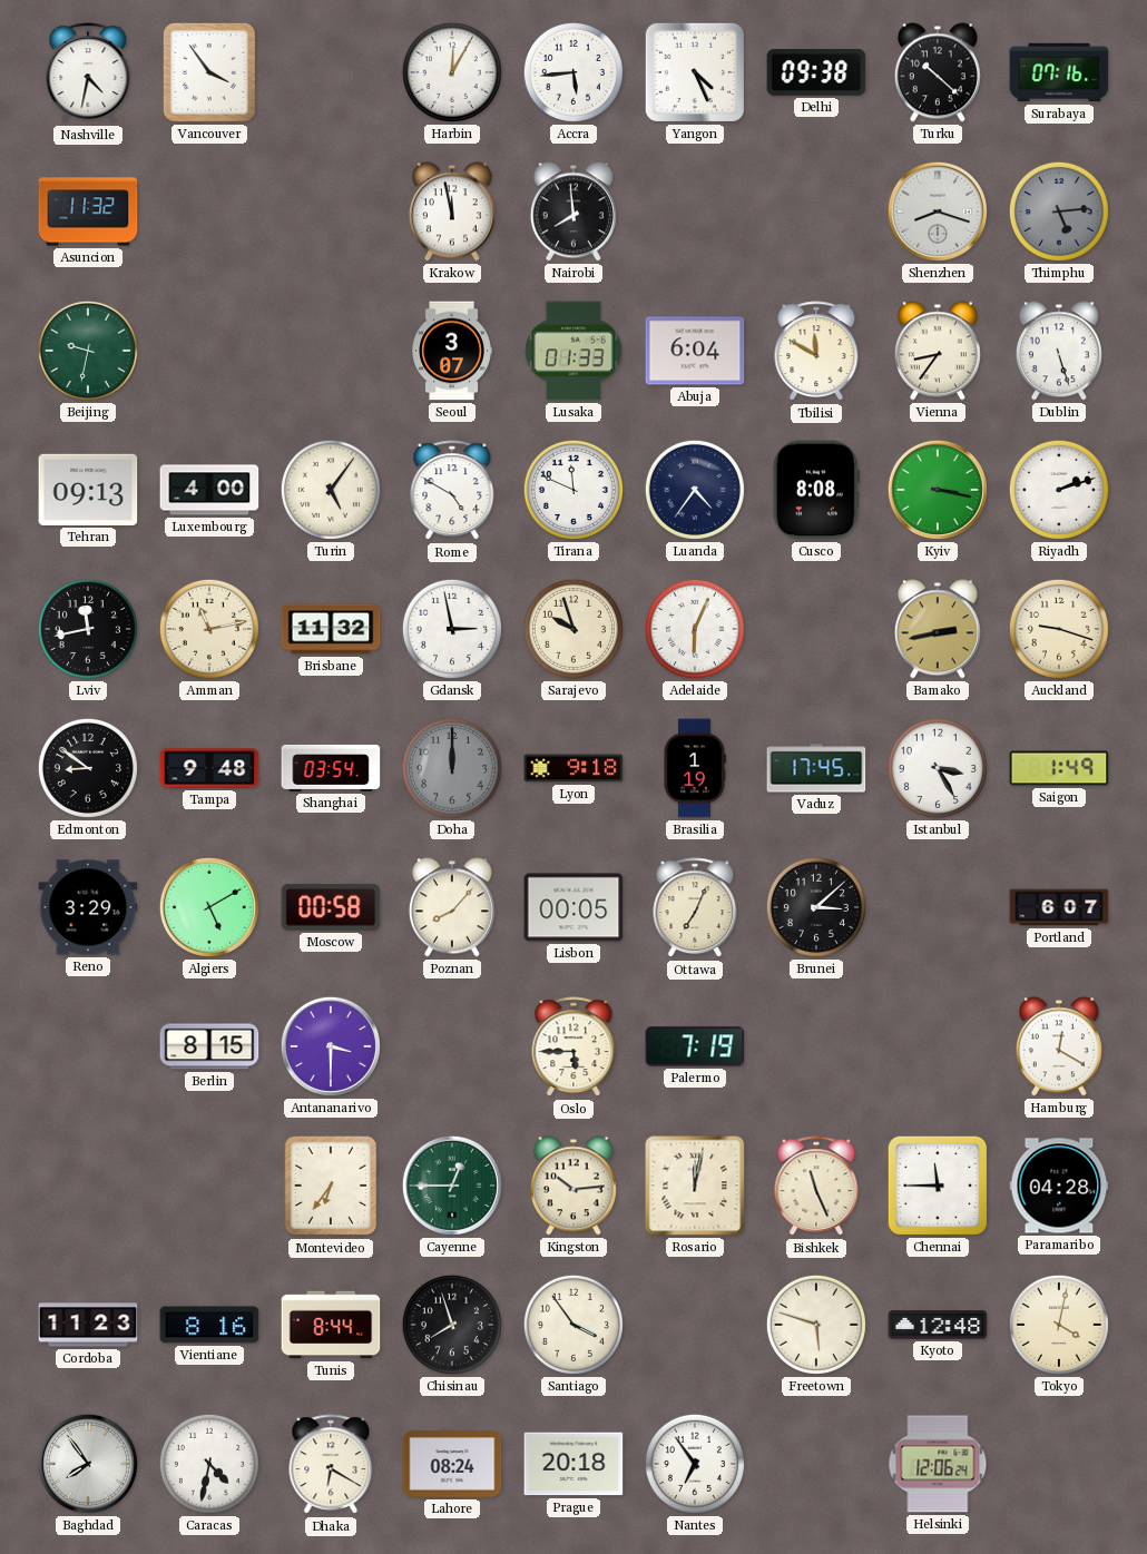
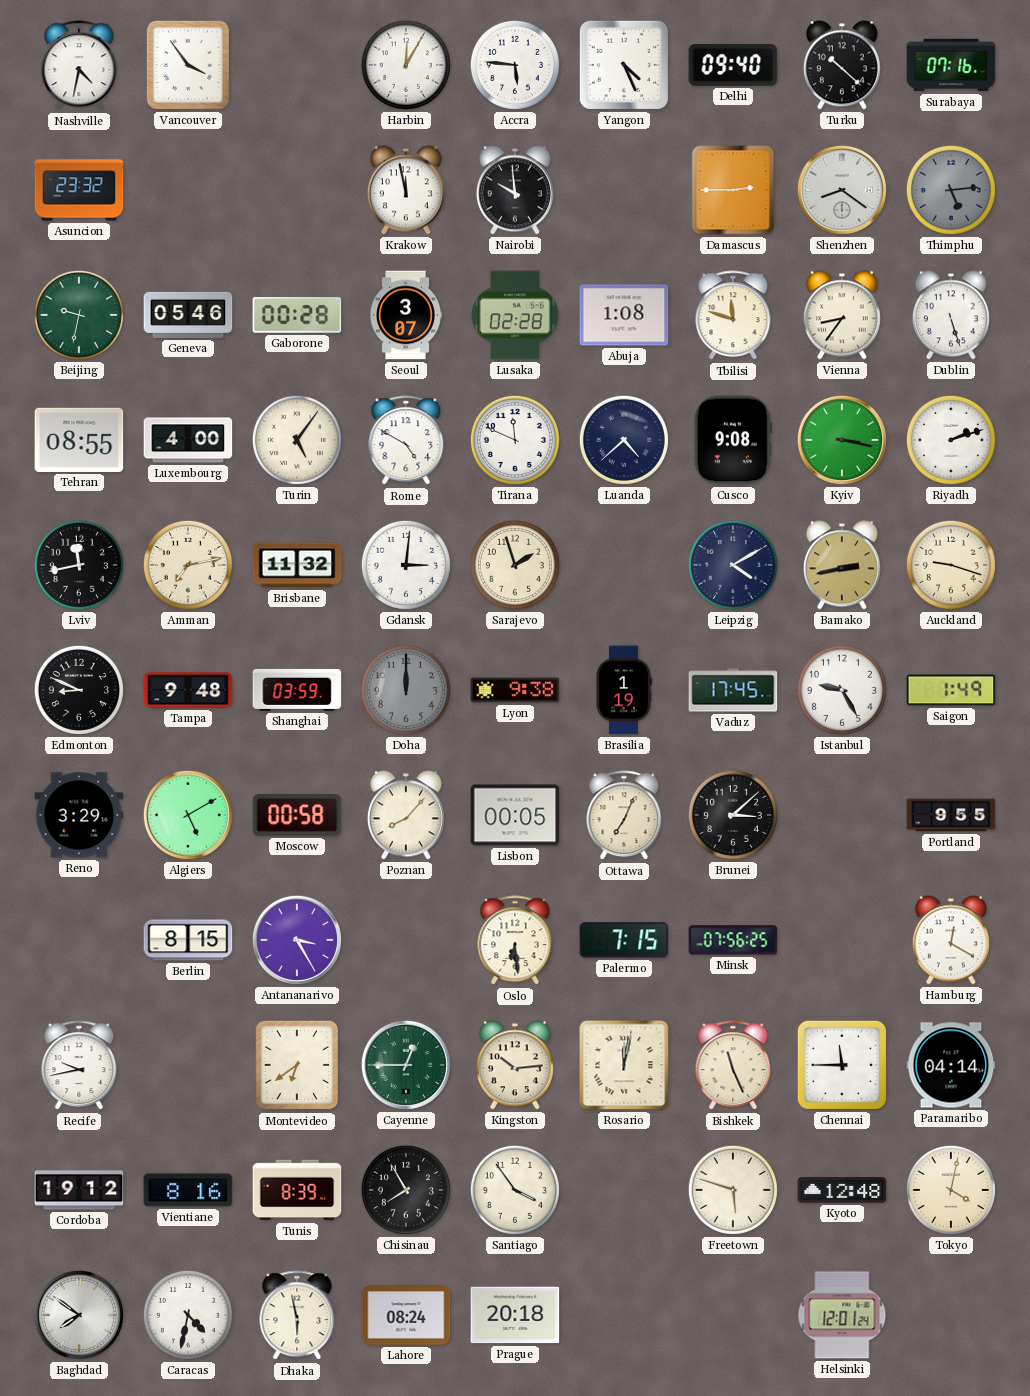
Accra: 5:44 -> 5:46 (515, 65)
Delhi: 09:38 -> 09:40 (733, 66)
Asuncion: 11:32 -> 23:32 (79, 190)
Nairobi: 7:59 -> 9:59 (515, 190)
Damascus: none -> 2:45 (733, 190)
Shenzhen: 8:18 -> 8:21 (842, 190)
Geneva: none -> 05:46 (188, 315)
Gaborone: none -> 00:28 (297, 315)
Lusaka: 01:33 -> 02:28 (515, 315)
Abuja: 6:04 -> 1:08 (624, 315)
Tbilisi: 11:50 -> 11:48 (733, 316)
Tehran: 09:13 -> 08:55 (79, 440)
Luanda: 4:36 -> 4:38 (624, 440)
Cusco: 8:08 -> 9:08 (733, 440)
Amman: 11:13 -> 7:13 (188, 565)
Gdansk: 2:58 -> 3:01 (406, 565)
Sarajevo: 9:57 -> 1:57 (515, 565)
Adelaide: 6:04 -> none (695, 629)
Leipzig: none -> 4:10 (733, 565)
Edmonton: 8:51 -> 8:49 (79, 690)
Shanghai: 03:54 -> 03:59 (297, 690)
Lyon: 9:18 -> 9:38 (515, 690)
Istanbul: 3:25 -> 9:25 (842, 690)
Portland: 6:07 -> 9:55 (951, 815)
Antananarivo: 3:30 -> 3:25 (297, 940)
Oslo: 5:45 -> 6:29 (515, 941)
Palermo: 7:19 -> 7:15 (624, 940)
Minsk: none -> 07:56 (733, 940)
Recife: none -> 9:43 (79, 1066)
Montevideo: 6:36 -> 6:39 (297, 1065)
Paramaribo: 04:28 -> 04:14 (951, 1065)
Cordoba: 11:23 -> 19:12 (79, 1190)
Tunis: 8:44 -> 8:39 (297, 1190)
Chisinau: 7:57 -> 7:55 (406, 1190)
Baghdad: 7:54 -> 7:51 (79, 1315)
Dhaka: 6:20 -> 5:58 (297, 1316)
Nantes: 6:54 -> none (695, 1464)
Helsinki: 12:06 -> 12:01 (842, 1315)
